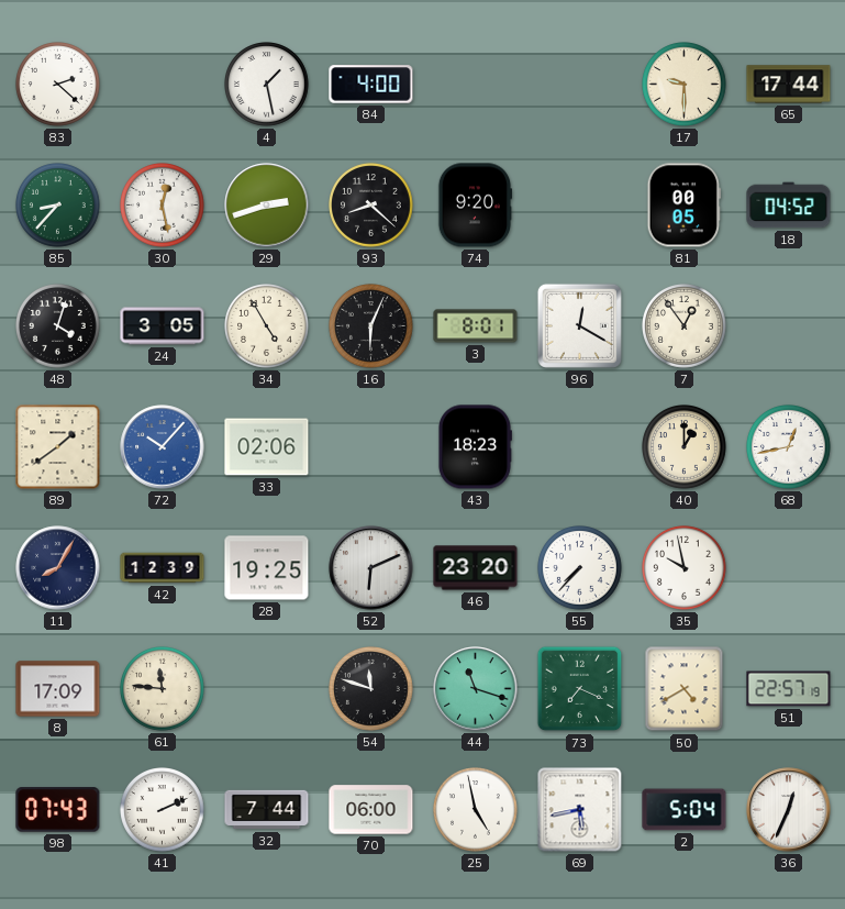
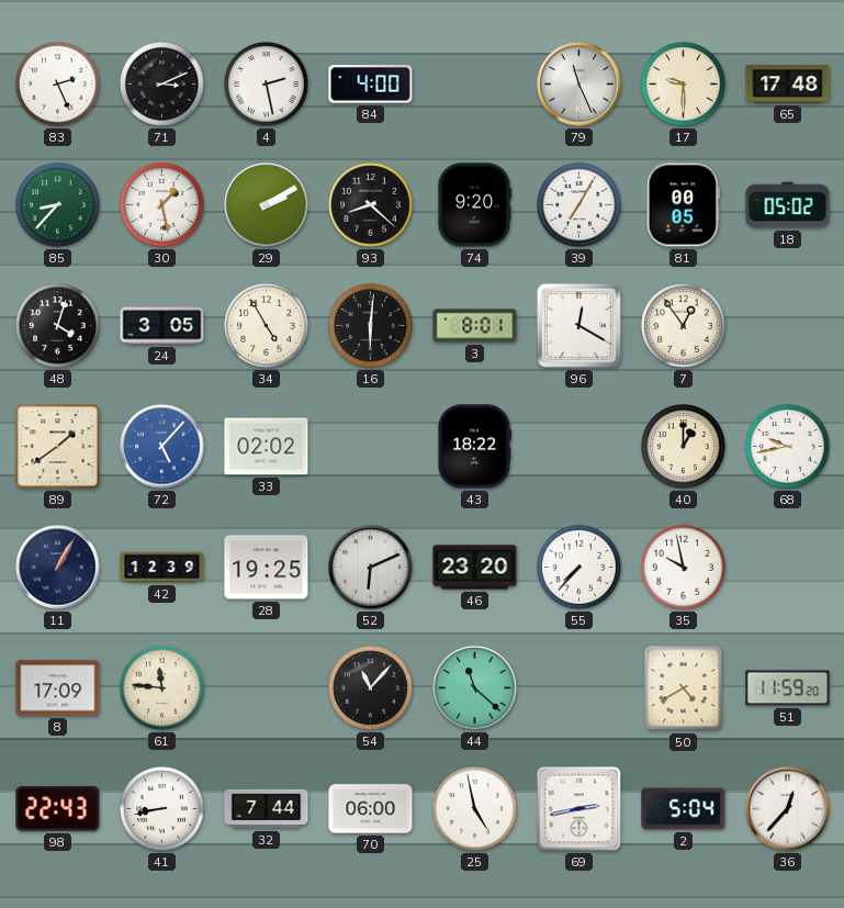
83: 2:22 -> 2:26 (58, 85)
71: none -> 3:11 (162, 85)
4: 1:28 -> 2:28 (267, 85)
79: none -> 11:26 (579, 85)
65: 17:44 -> 17:48 (788, 85)
30: 12:28 -> 1:28 (162, 205)
29: 2:42 -> 2:10 (267, 205)
39: none -> 7:05 (579, 205)
18: 04:52 -> 05:02 (788, 205)
16: 6:04 -> 6:01 (371, 326)
72: 10:07 -> 5:07 (162, 447)
33: 02:06 -> 02:02 (267, 447)
43: 18:23 -> 18:22 (474, 447)
68: 12:43 -> 9:43 (788, 447)
11: 8:05 -> 1:05 (58, 568)
54: 11:48 -> 11:07 (371, 688)
44: 11:18 -> 11:22 (475, 688)
73: 7:19 -> none (580, 689)
51: 22:57 -> 11:59 (788, 688)
98: 07:43 -> 22:43 (58, 809)
41: 2:11 -> 8:43 (162, 809)
69: 5:43 -> 2:43 (579, 809)
36: 12:34 -> 12:37 (788, 809)
